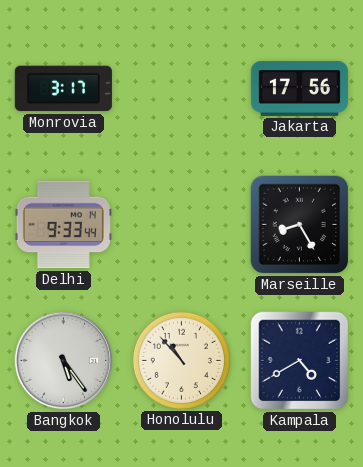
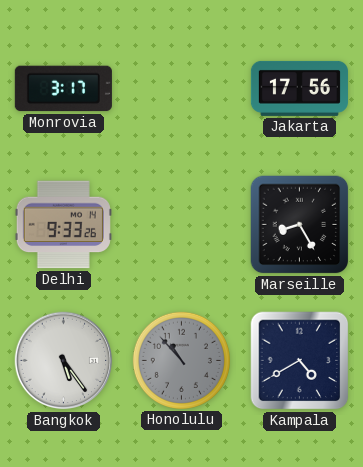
Delhi: 9:33:44 -> 9:33:26 (63, 225)
Honolulu dial: cream -> grey (181, 360)
